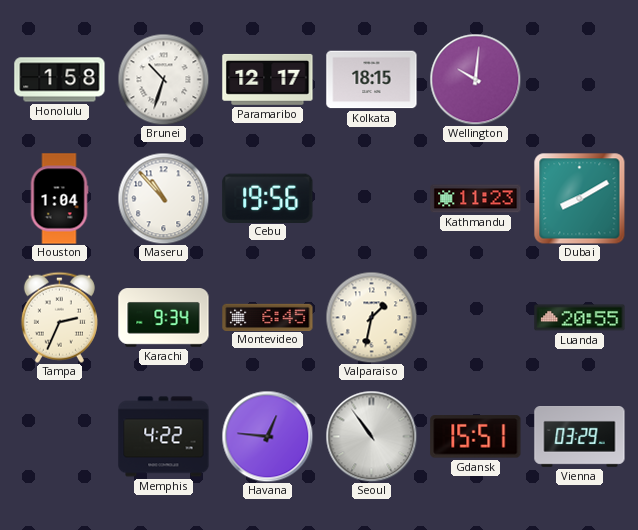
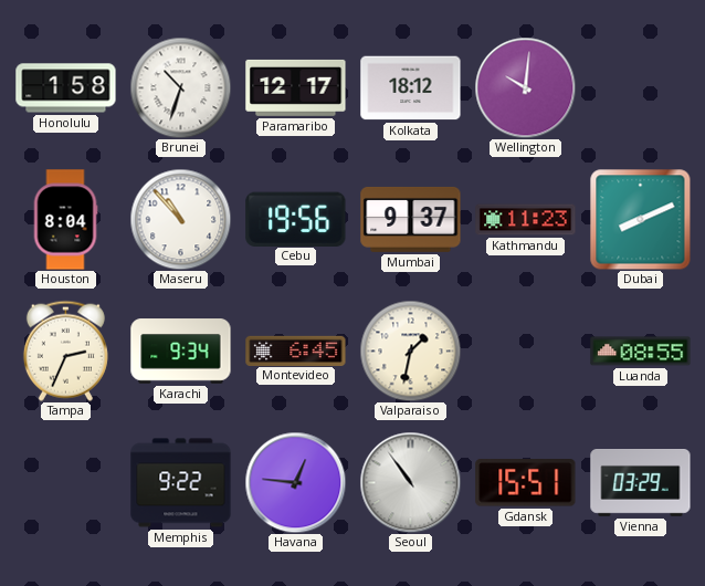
Kolkata: 18:15 -> 18:12 (411, 88)
Houston: 1:04 -> 8:04 (65, 220)
Mumbai: none -> 9:37 (411, 219)
Dubai: 8:10 -> 8:11 (640, 219)
Luanda: 20:55 -> 08:55 (641, 352)
Memphis: 4:22 -> 9:22 (181, 483)
